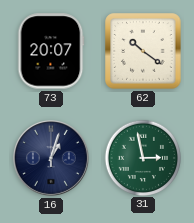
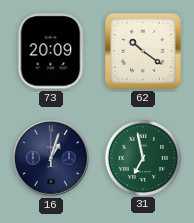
73: 20:07 -> 20:09 (51, 51)
31: 2:58 -> 6:58 (142, 157)
